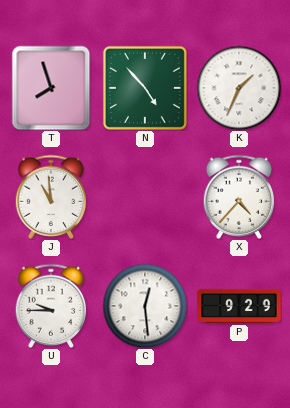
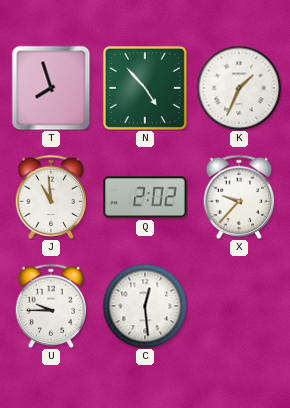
Q: none -> 2:02 (145, 197)
X: 4:37 -> 9:37 (239, 196)
P: 9:29 -> none (239, 306)
